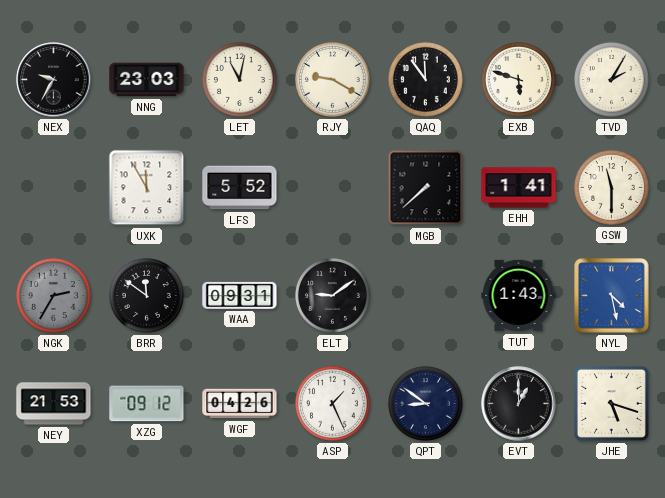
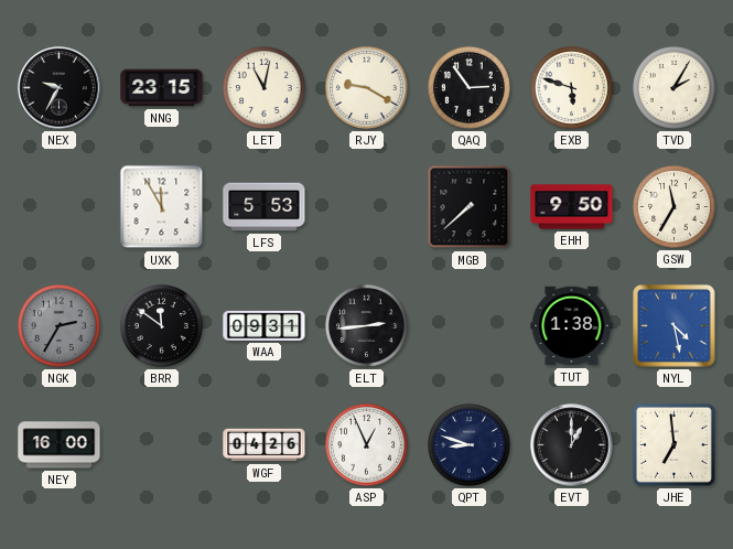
NNG: 23:03 -> 23:15 (162, 88)
QAQ: 11:54 -> 2:54 (468, 87)
LFS: 5:52 -> 5:53 (265, 207)
EHH: 1:41 -> 9:50 (572, 207)
GSW: 11:30 -> 11:35 (673, 206)
ELT: 9:09 -> 2:44 (366, 325)
TUT: 1:43 -> 1:38 (572, 326)
NEY: 21:53 -> 16:00 (60, 445)
XZG: 09:12 -> none (147, 404)
ASP: 1:26 -> 12:56 (366, 444)
QPT: 8:51 -> 8:48 (468, 444)
JHE: 5:18 -> 6:59 (673, 444)
